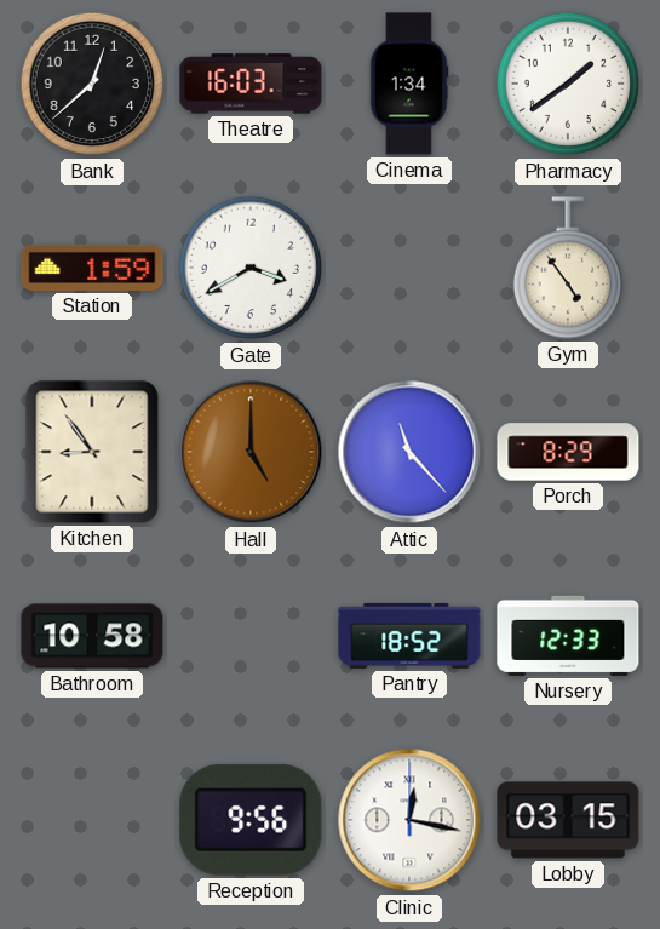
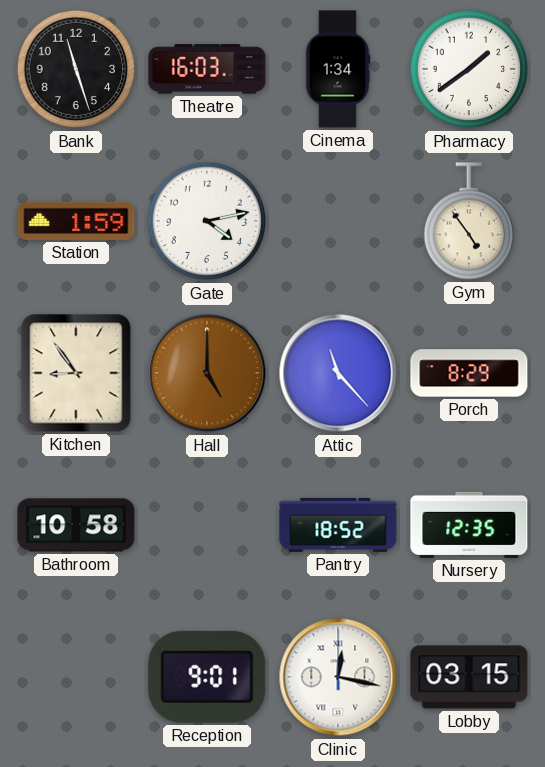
Bank: 12:38 -> 11:27 (76, 69)
Gate: 3:40 -> 4:13 (207, 221)
Nursery: 12:33 -> 12:35 (469, 525)
Reception: 9:56 -> 9:01 (207, 677)
